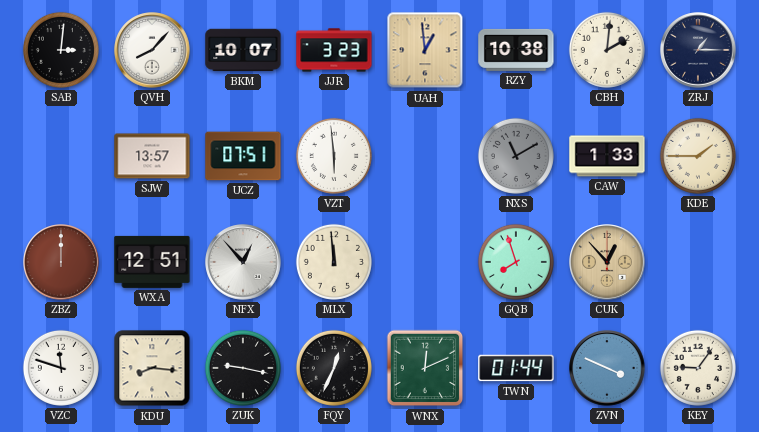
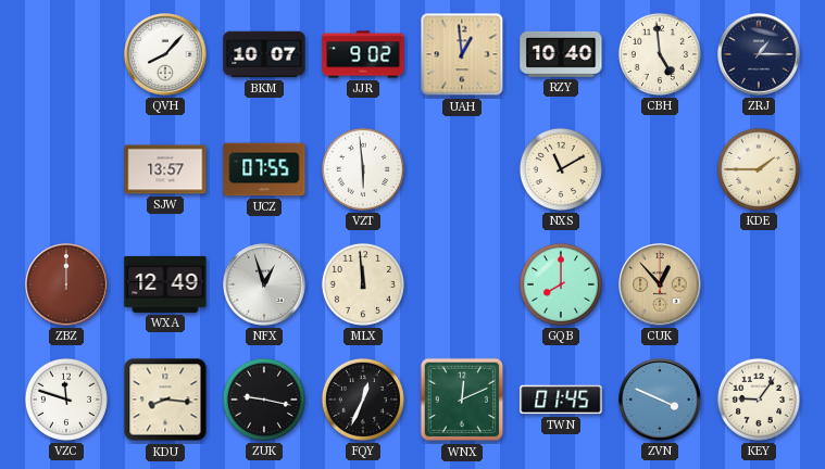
SAB: 3:01 -> none (61, 50)
JJR: 3:23 -> 9:02 (363, 54)
RZY: 10:38 -> 10:40 (561, 54)
CBH: 2:01 -> 4:59 (660, 54)
UCZ: 07:51 -> 07:55 (264, 169)
NXS dial: grey -> cream (561, 169)
CAW: 1:33 -> none (607, 156)
WXA: 12:51 -> 12:49 (165, 284)
NFX: 12:53 -> 12:57 (264, 284)
GQB: 7:57 -> 8:00 (561, 284)
TWN: 01:44 -> 01:45 (561, 400)
